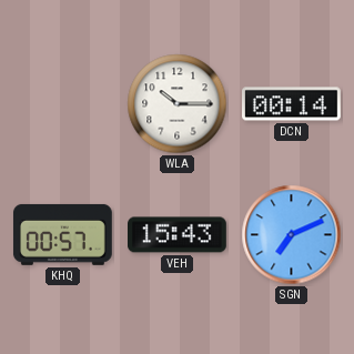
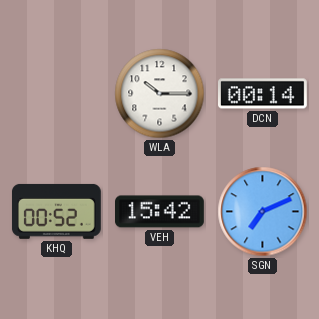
KHQ: 00:57 -> 00:52 (56, 211)
VEH: 15:43 -> 15:42 (160, 212)
